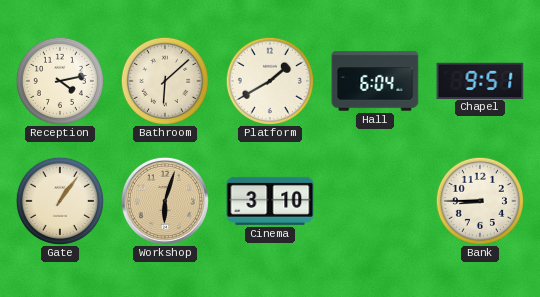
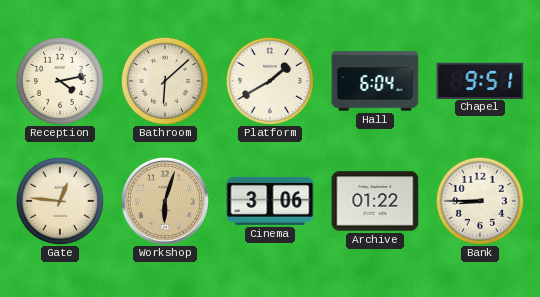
Gate: 1:06 -> 12:46 (60, 201)
Cinema: 3:10 -> 3:06 (270, 201)
Archive: none -> 01:22 (375, 201)
